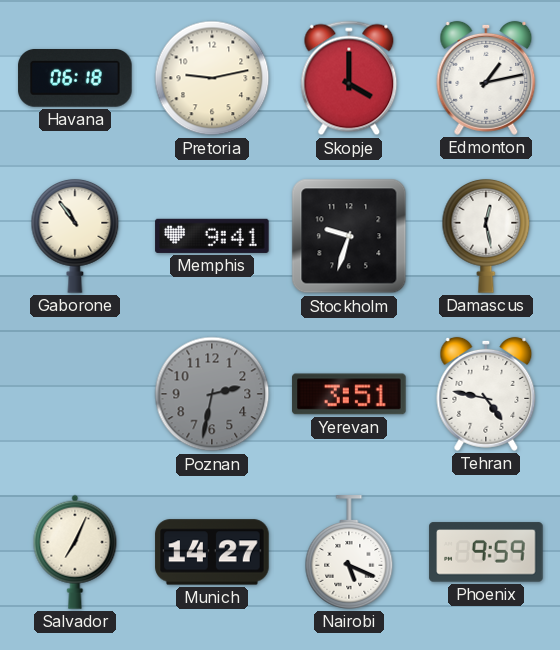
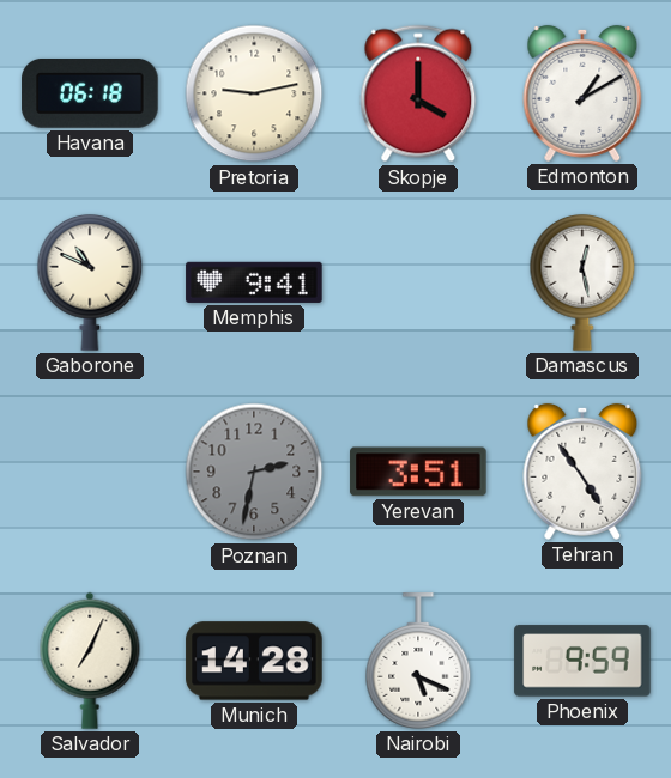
Edmonton: 1:13 -> 1:10 (582, 93)
Gaborone: 10:54 -> 10:49 (90, 284)
Stockholm: 9:33 -> none (349, 236)
Tehran: 4:47 -> 4:54 (582, 472)
Munich: 14:27 -> 14:28 (254, 661)
